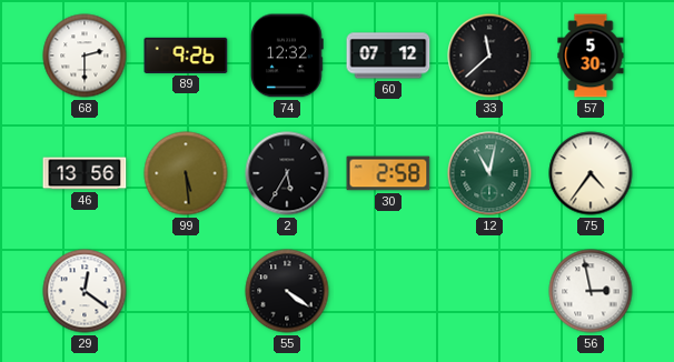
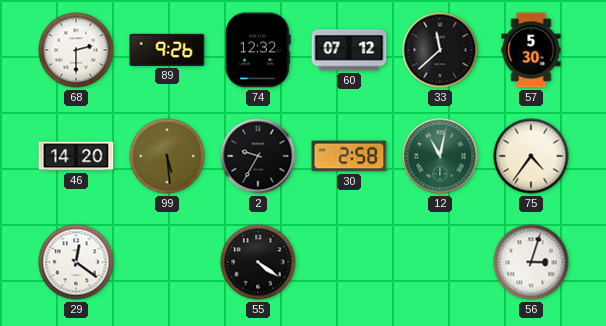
46: 13:56 -> 14:20 (76, 156)
2: 5:35 -> 9:35 (258, 156)
56: 2:58 -> 3:03 (531, 262)
